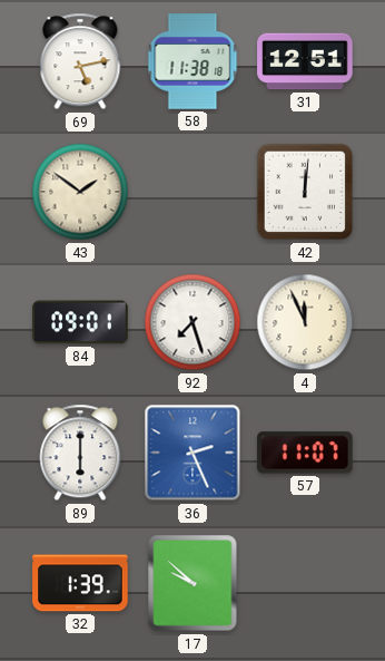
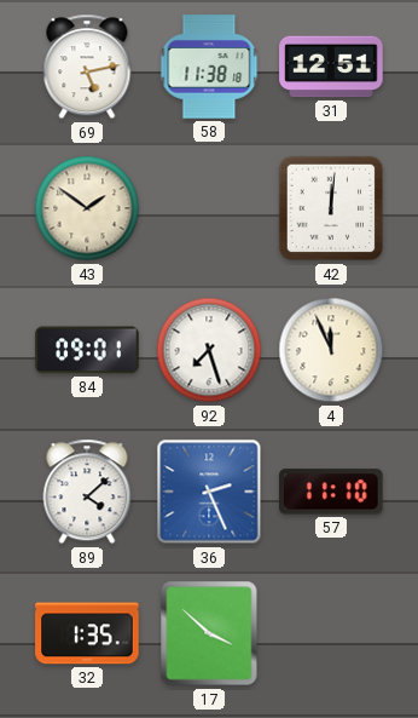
89: 6:00 -> 4:08 (87, 492)
57: 11:07 -> 11:10 (331, 492)
32: 1:39 -> 1:35 (87, 633)
17: 9:52 -> 3:52 (209, 633)
